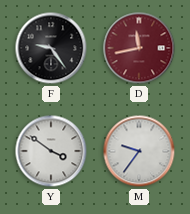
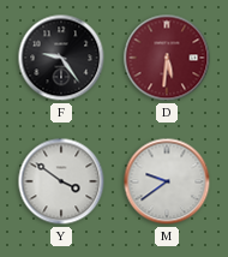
D: 11:43 -> 5:31 (167, 58)
M: 9:36 -> 9:39 (167, 181)
